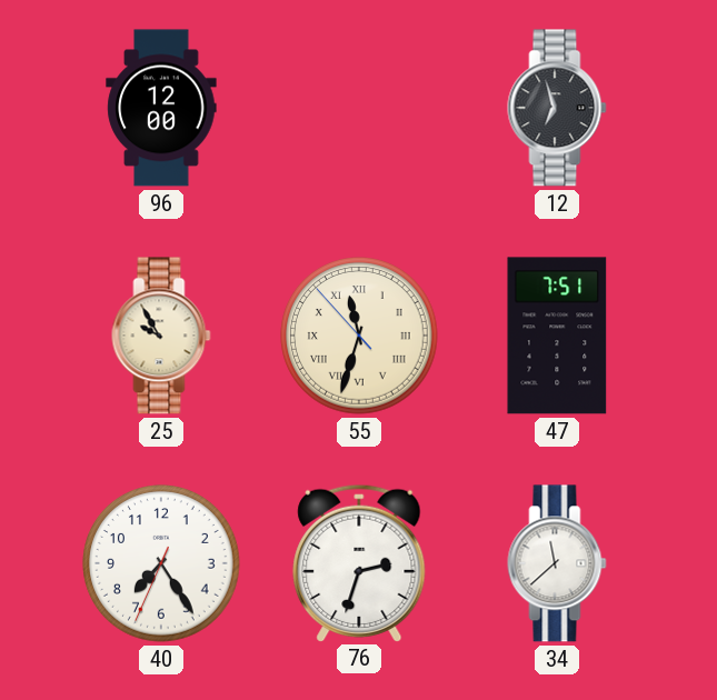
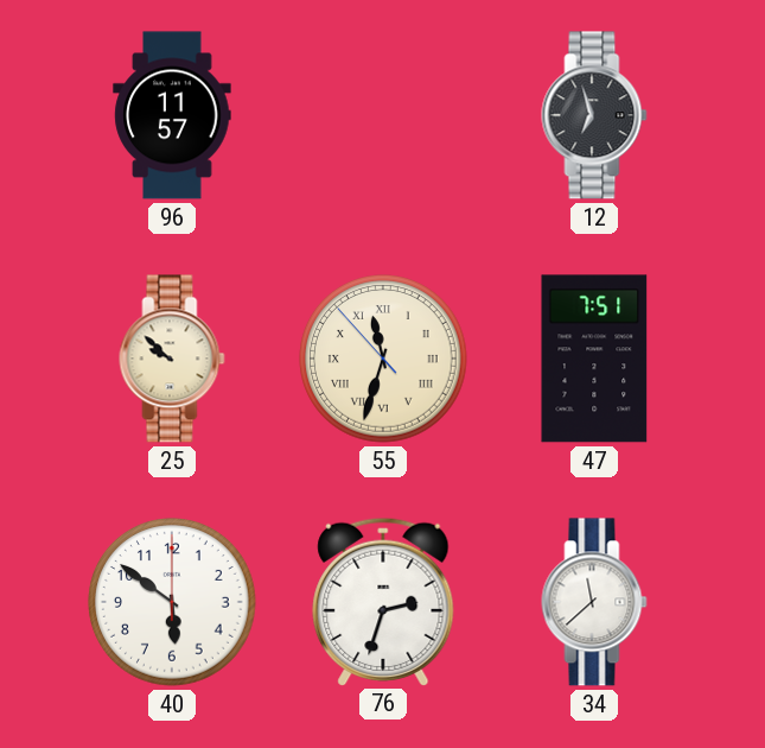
96: 12:00 -> 11:57 (172, 115)
25: 9:55 -> 9:52 (172, 359)
40: 7:24 -> 5:51 (172, 602)
